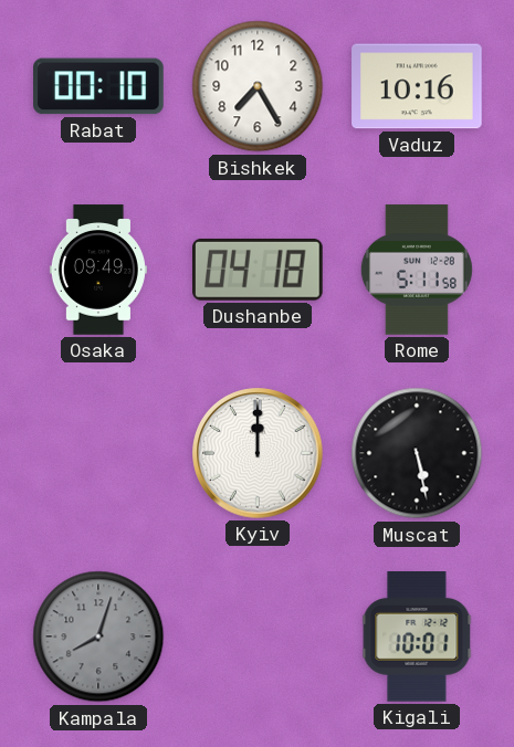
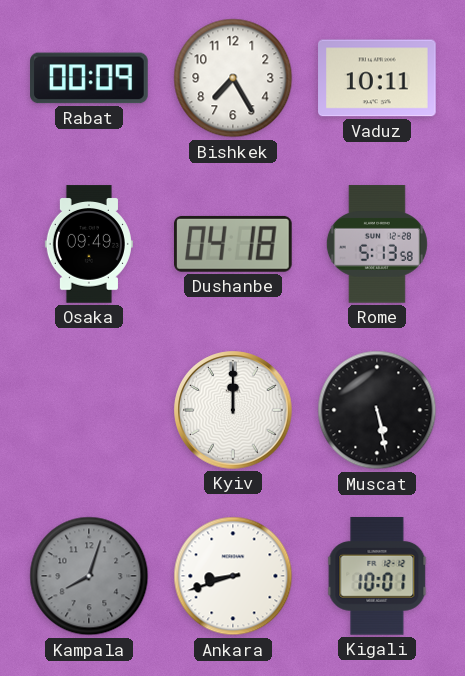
Rabat: 00:10 -> 00:09 (89, 78)
Vaduz: 10:16 -> 10:11 (377, 78)
Rome: 5:11 -> 5:13 (377, 244)
Ankara: none -> 8:42 (233, 576)
